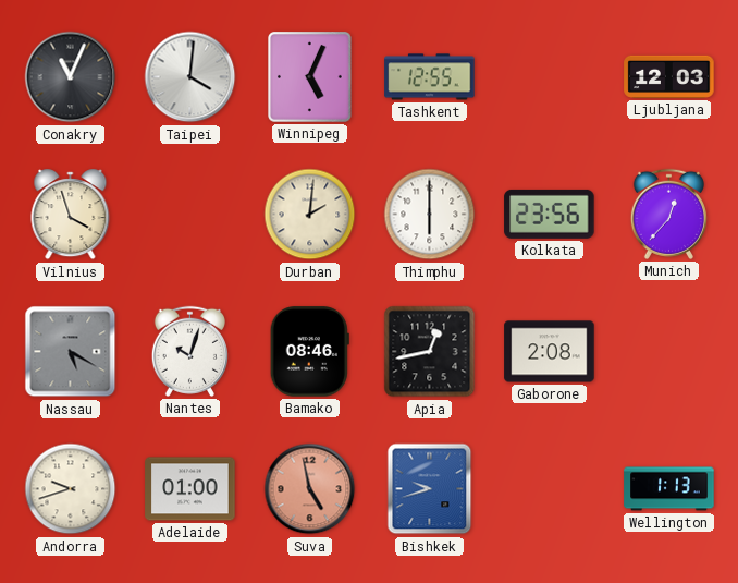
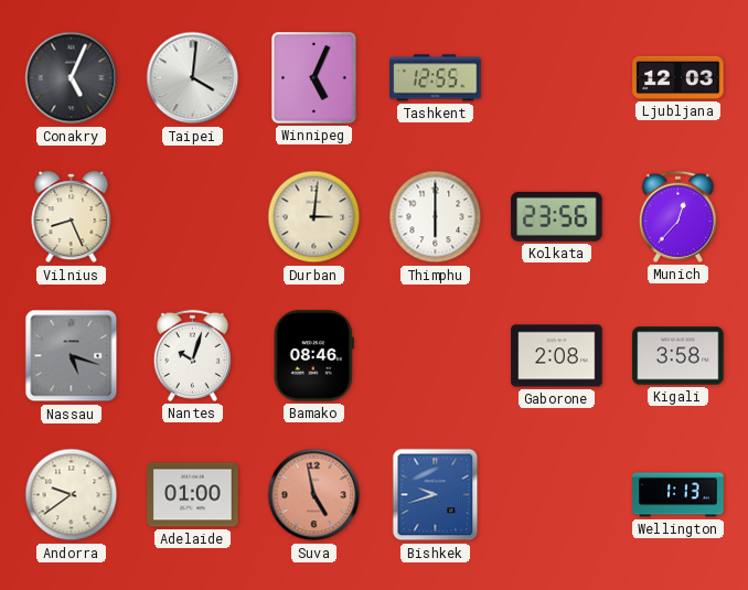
Conakry: 11:04 -> 5:04 (72, 78)
Vilnius: 3:57 -> 8:26 (72, 217)
Durban: 2:01 -> 3:01 (314, 217)
Nassau: 5:20 -> 5:18 (72, 356)
Apia: 12:43 -> none (430, 352)
Kigali: none -> 3:58 (678, 356)
Andorra: 9:42 -> 9:39 (72, 495)
